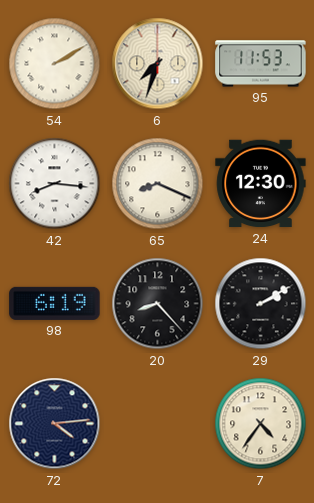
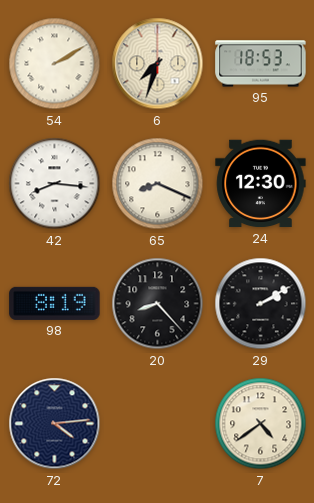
95: 11:53 -> 18:53 (261, 64)
98: 6:19 -> 8:19 (55, 303)
7: 4:36 -> 4:39 (261, 424)
